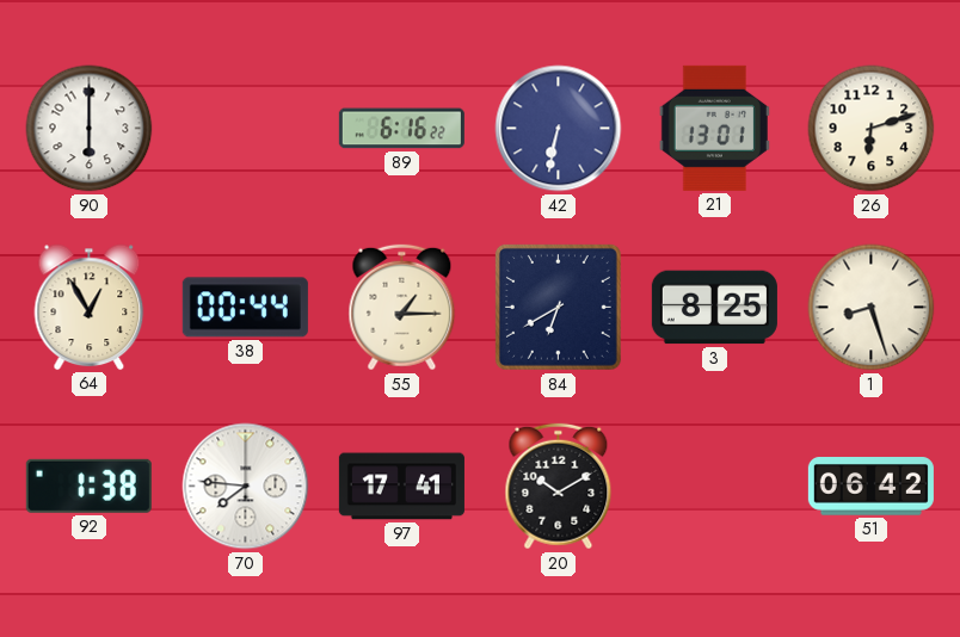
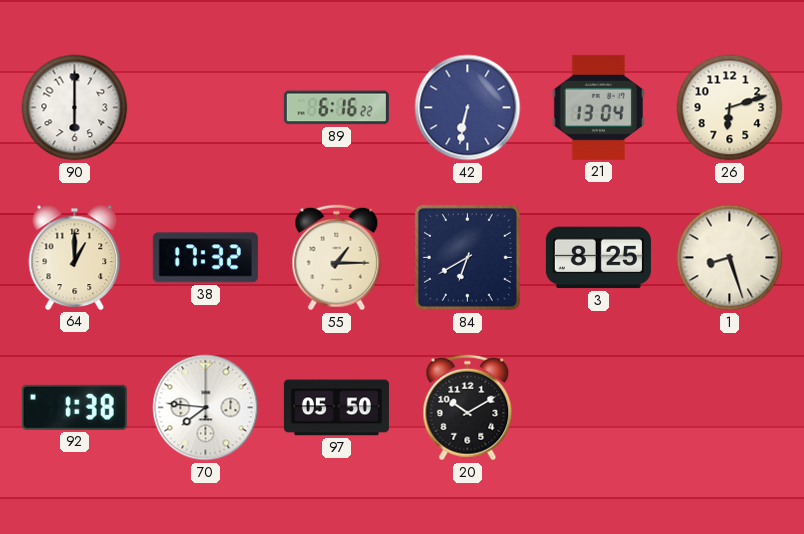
21: 13:01 -> 13:04 (598, 107)
64: 12:55 -> 1:00 (75, 257)
38: 00:44 -> 17:32 (205, 258)
97: 17:41 -> 05:50 (336, 408)
51: 06:42 -> none (870, 487)
